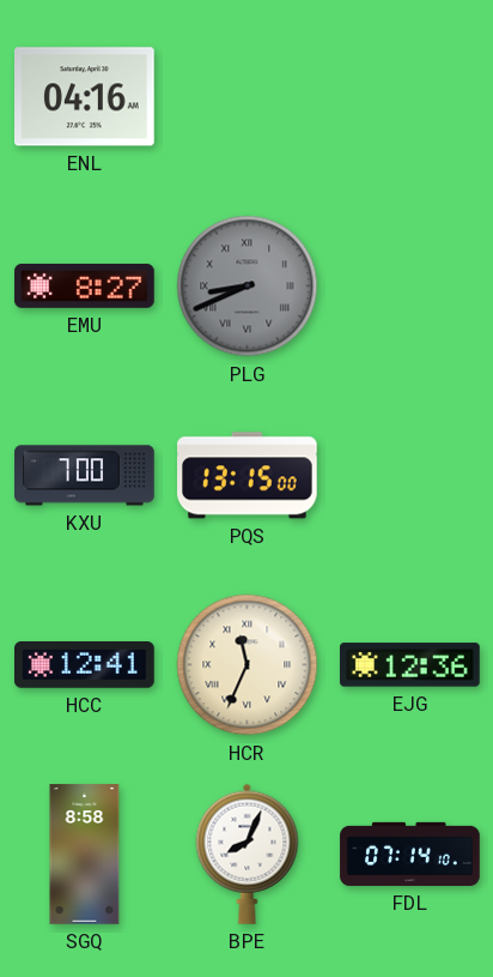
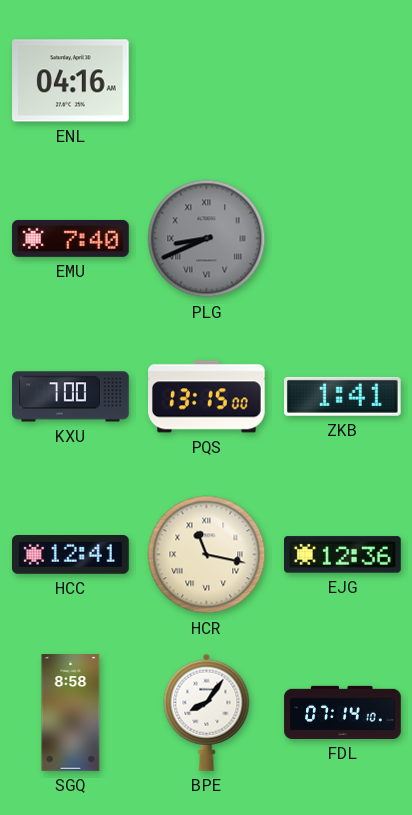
EMU: 8:27 -> 7:40 (71, 238)
ZKB: none -> 1:41 (343, 396)
HCR: 11:34 -> 11:17 (207, 555)
BPE: 8:04 -> 8:06 (207, 712)
